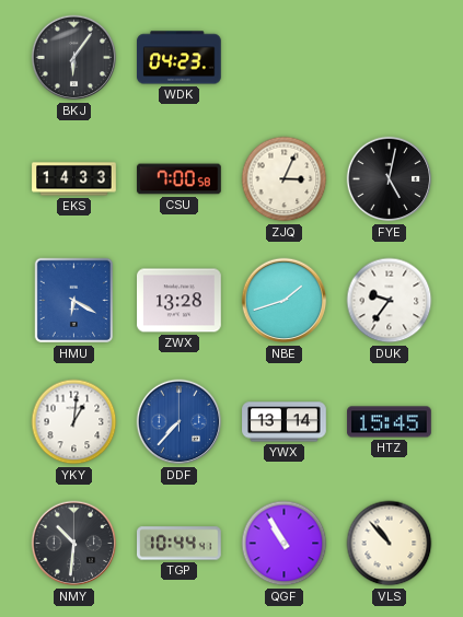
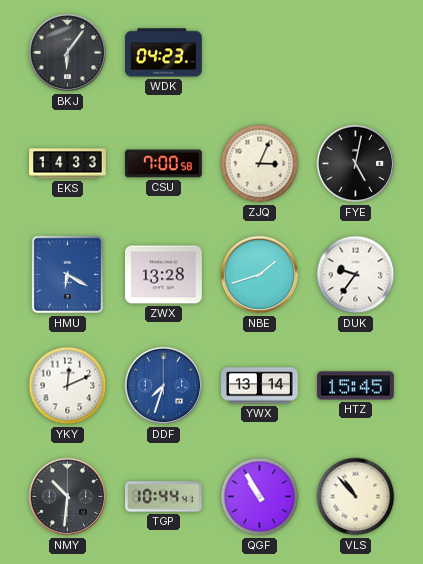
YKY: 1:01 -> 12:11 (68, 386)
DDF: 7:37 -> 7:33 (164, 386)
